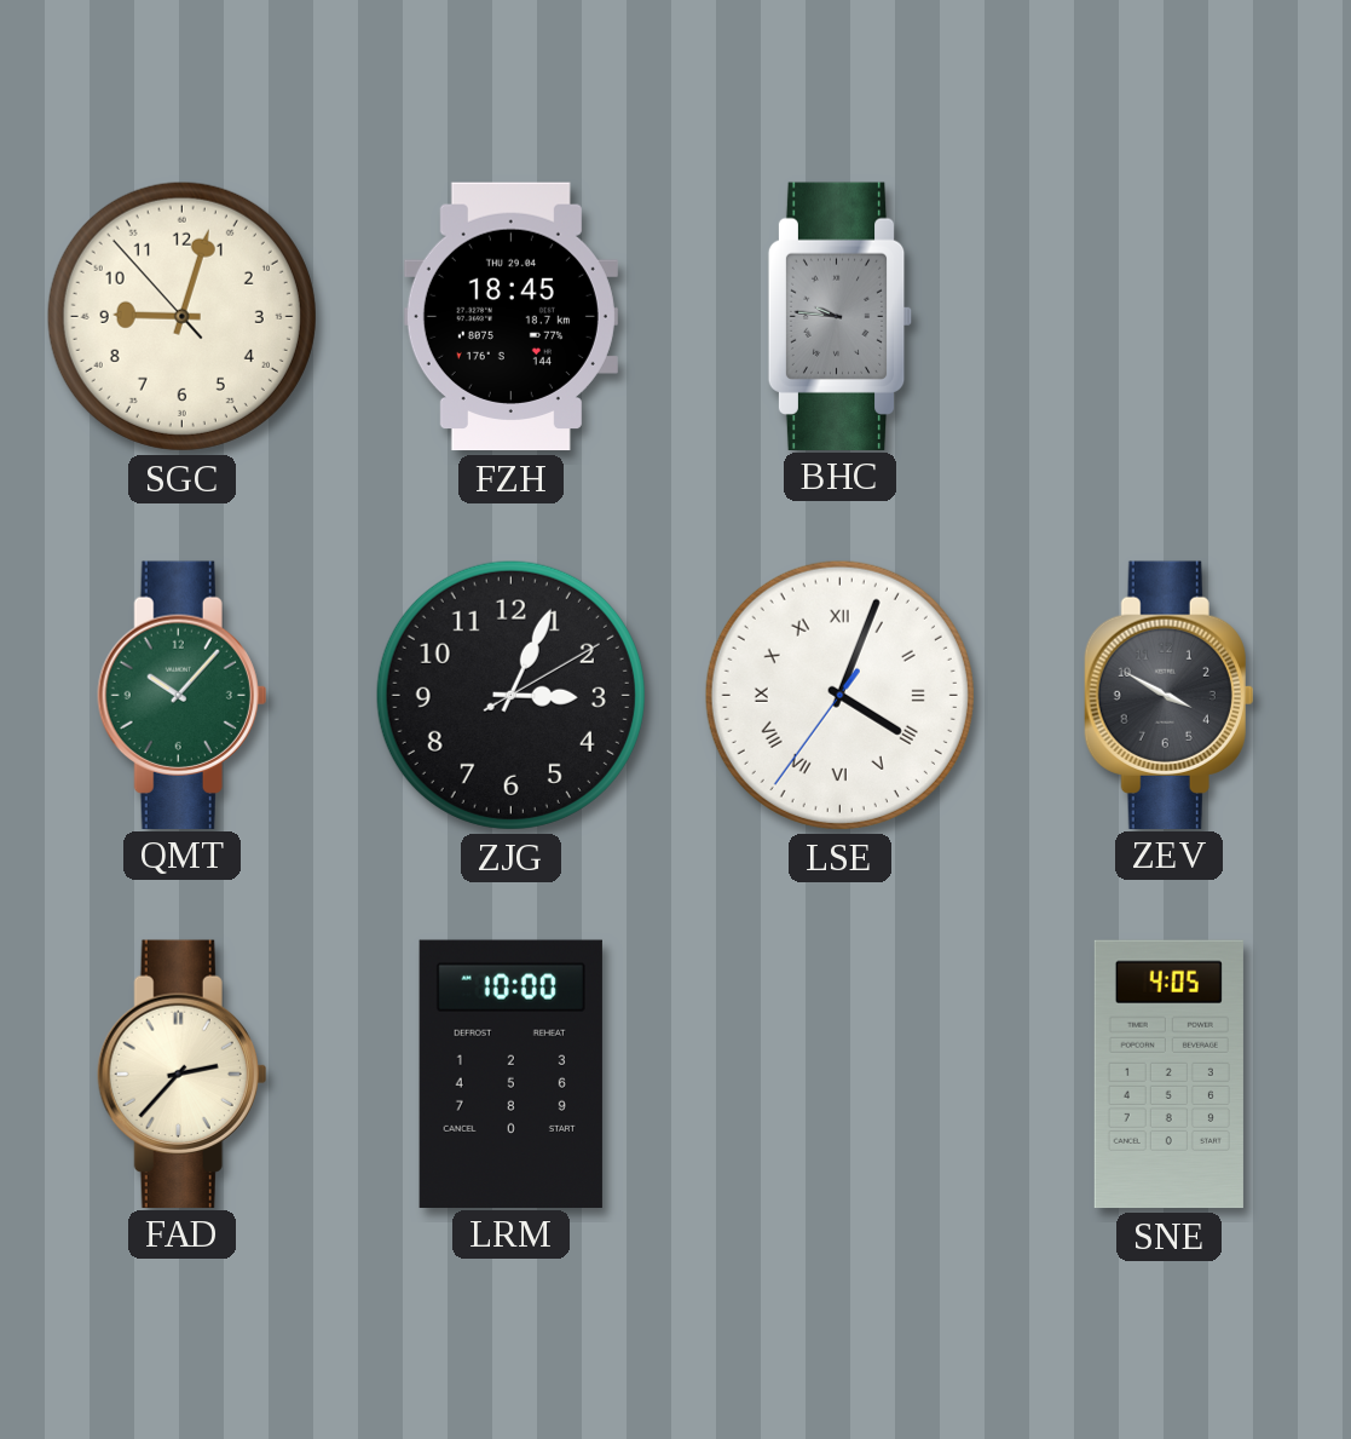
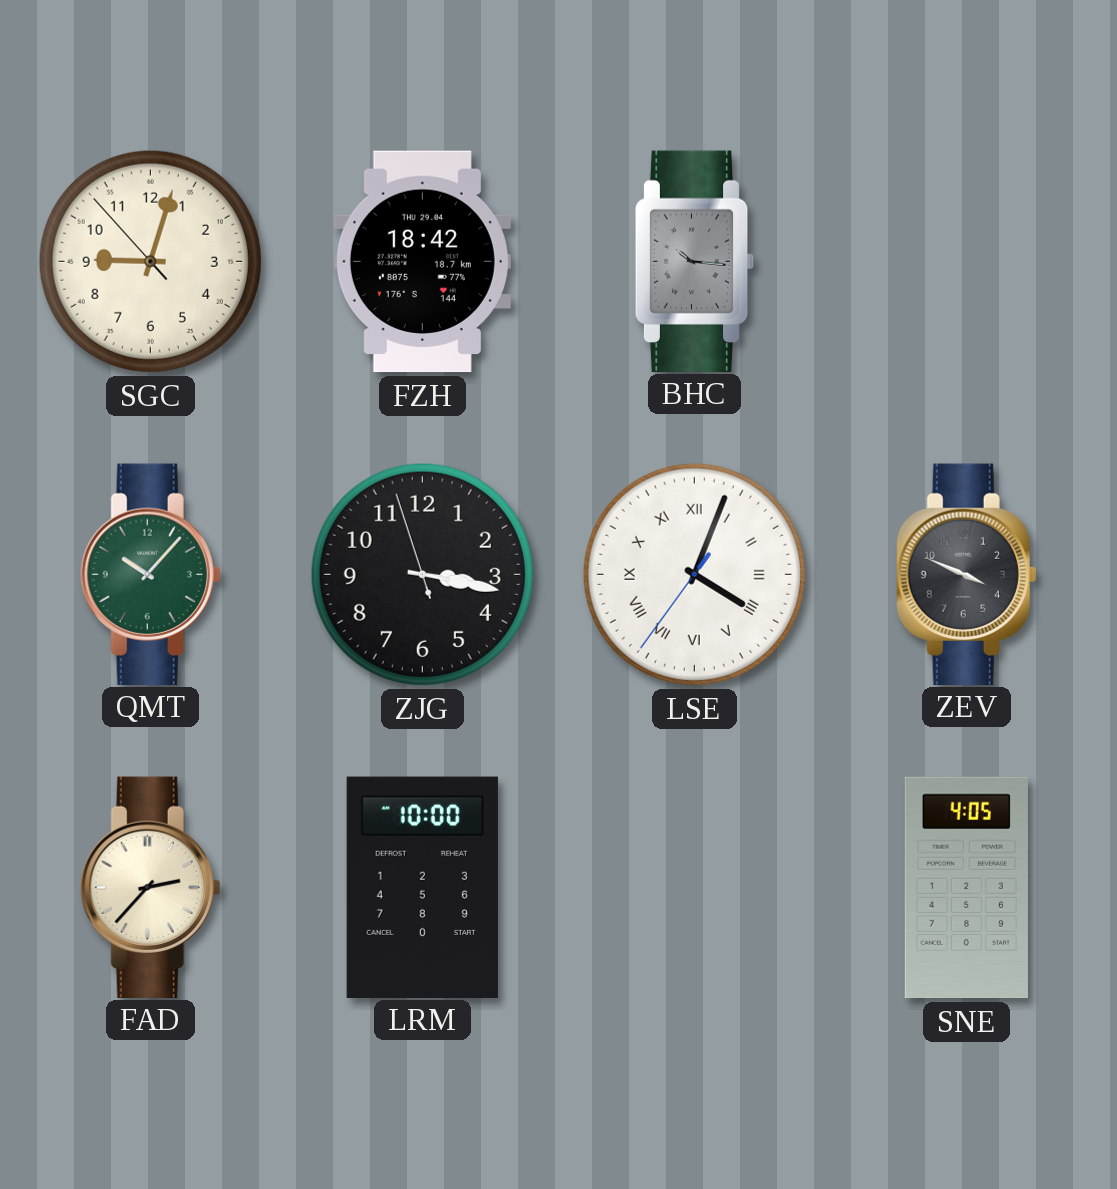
FZH: 18:45 -> 18:42 (422, 262)
BHC: 9:46 -> 10:16 (695, 261)
ZJG: 3:04 -> 3:16 (422, 574)
ZEV: 3:50 -> 3:49 (967, 574)
